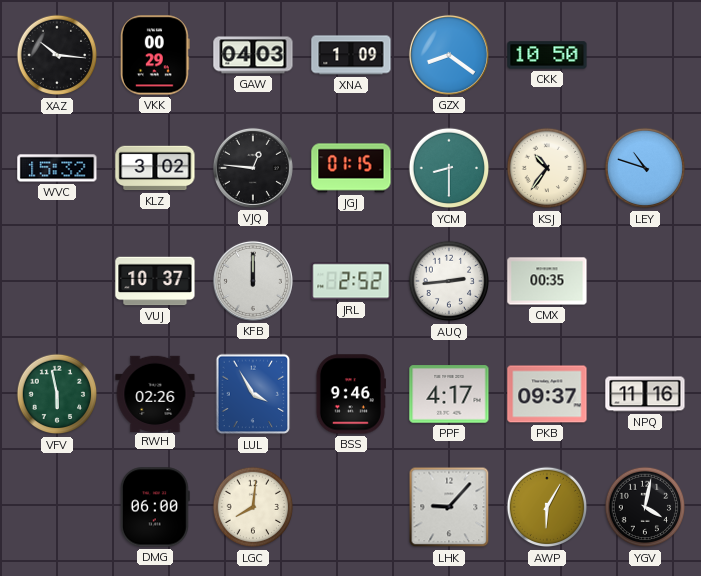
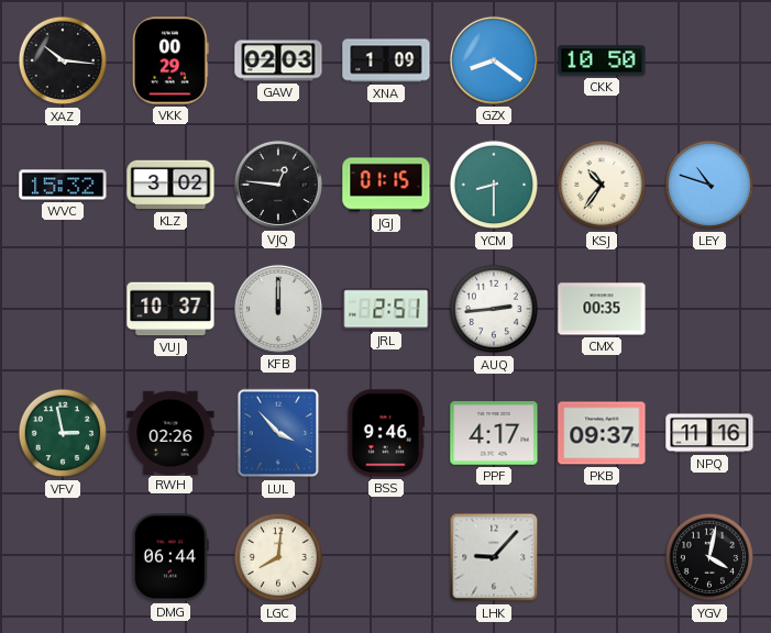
GAW: 04:03 -> 02:03 (278, 60)
JRL: 2:52 -> 2:51 (386, 309)
VFV: 5:58 -> 2:58 (63, 433)
LUL: 3:55 -> 3:53 (278, 433)
DMG: 06:00 -> 06:44 (170, 557)
AWP: 6:05 -> none (547, 507)
